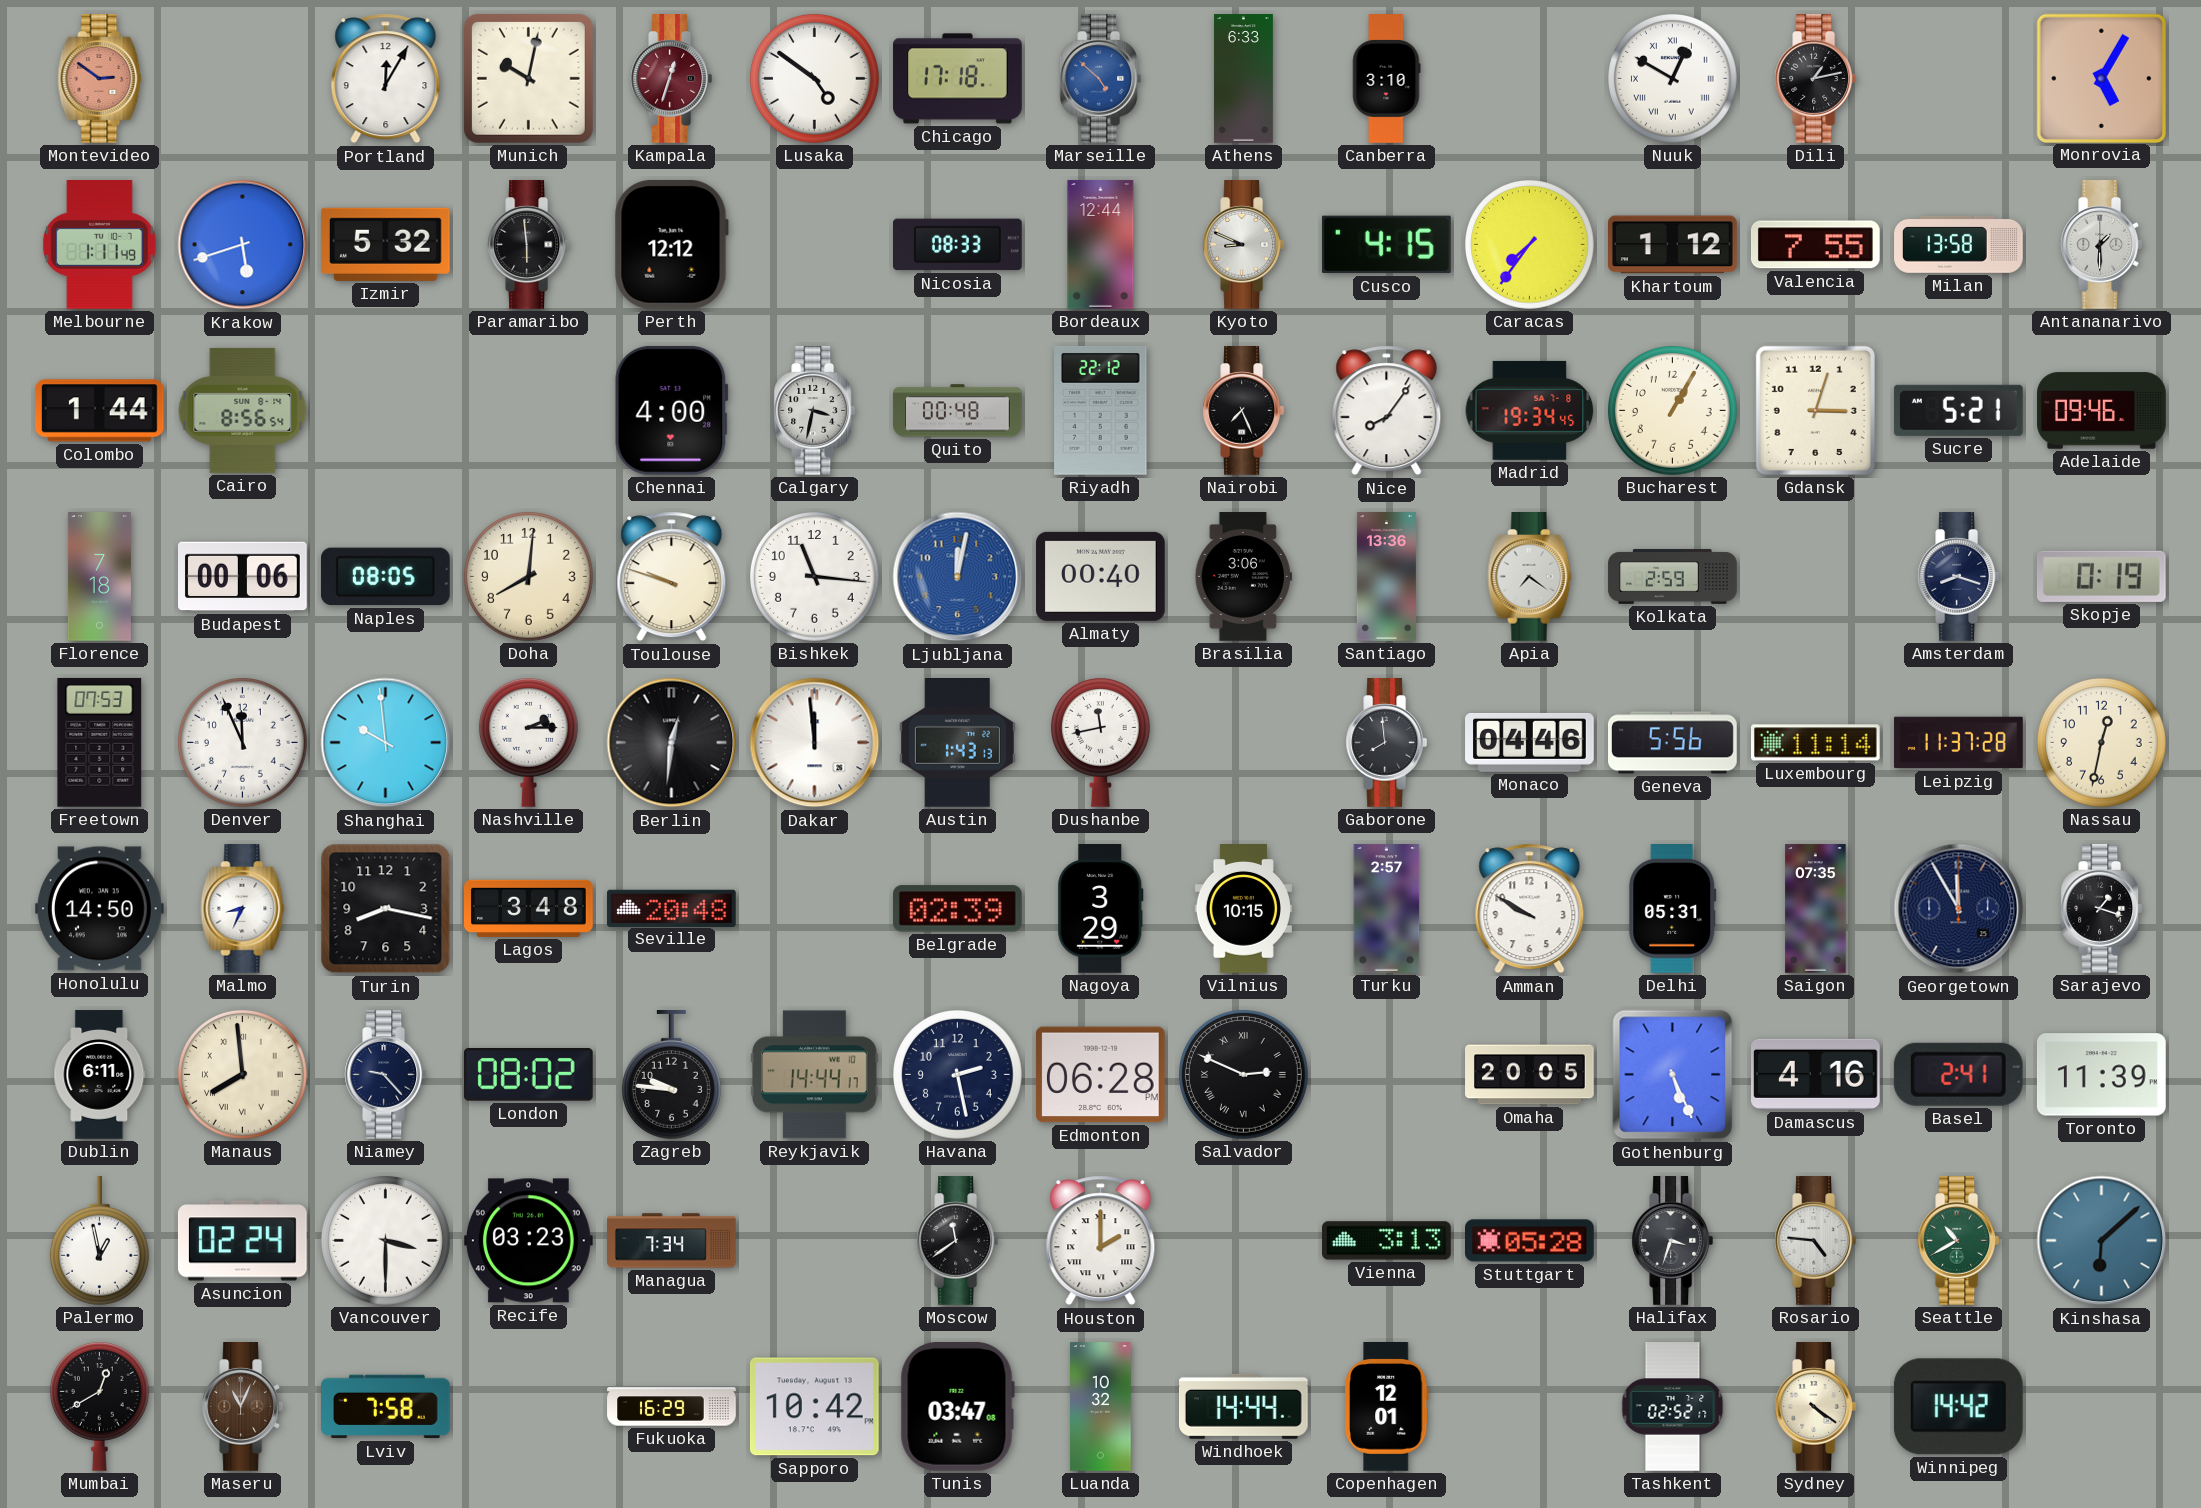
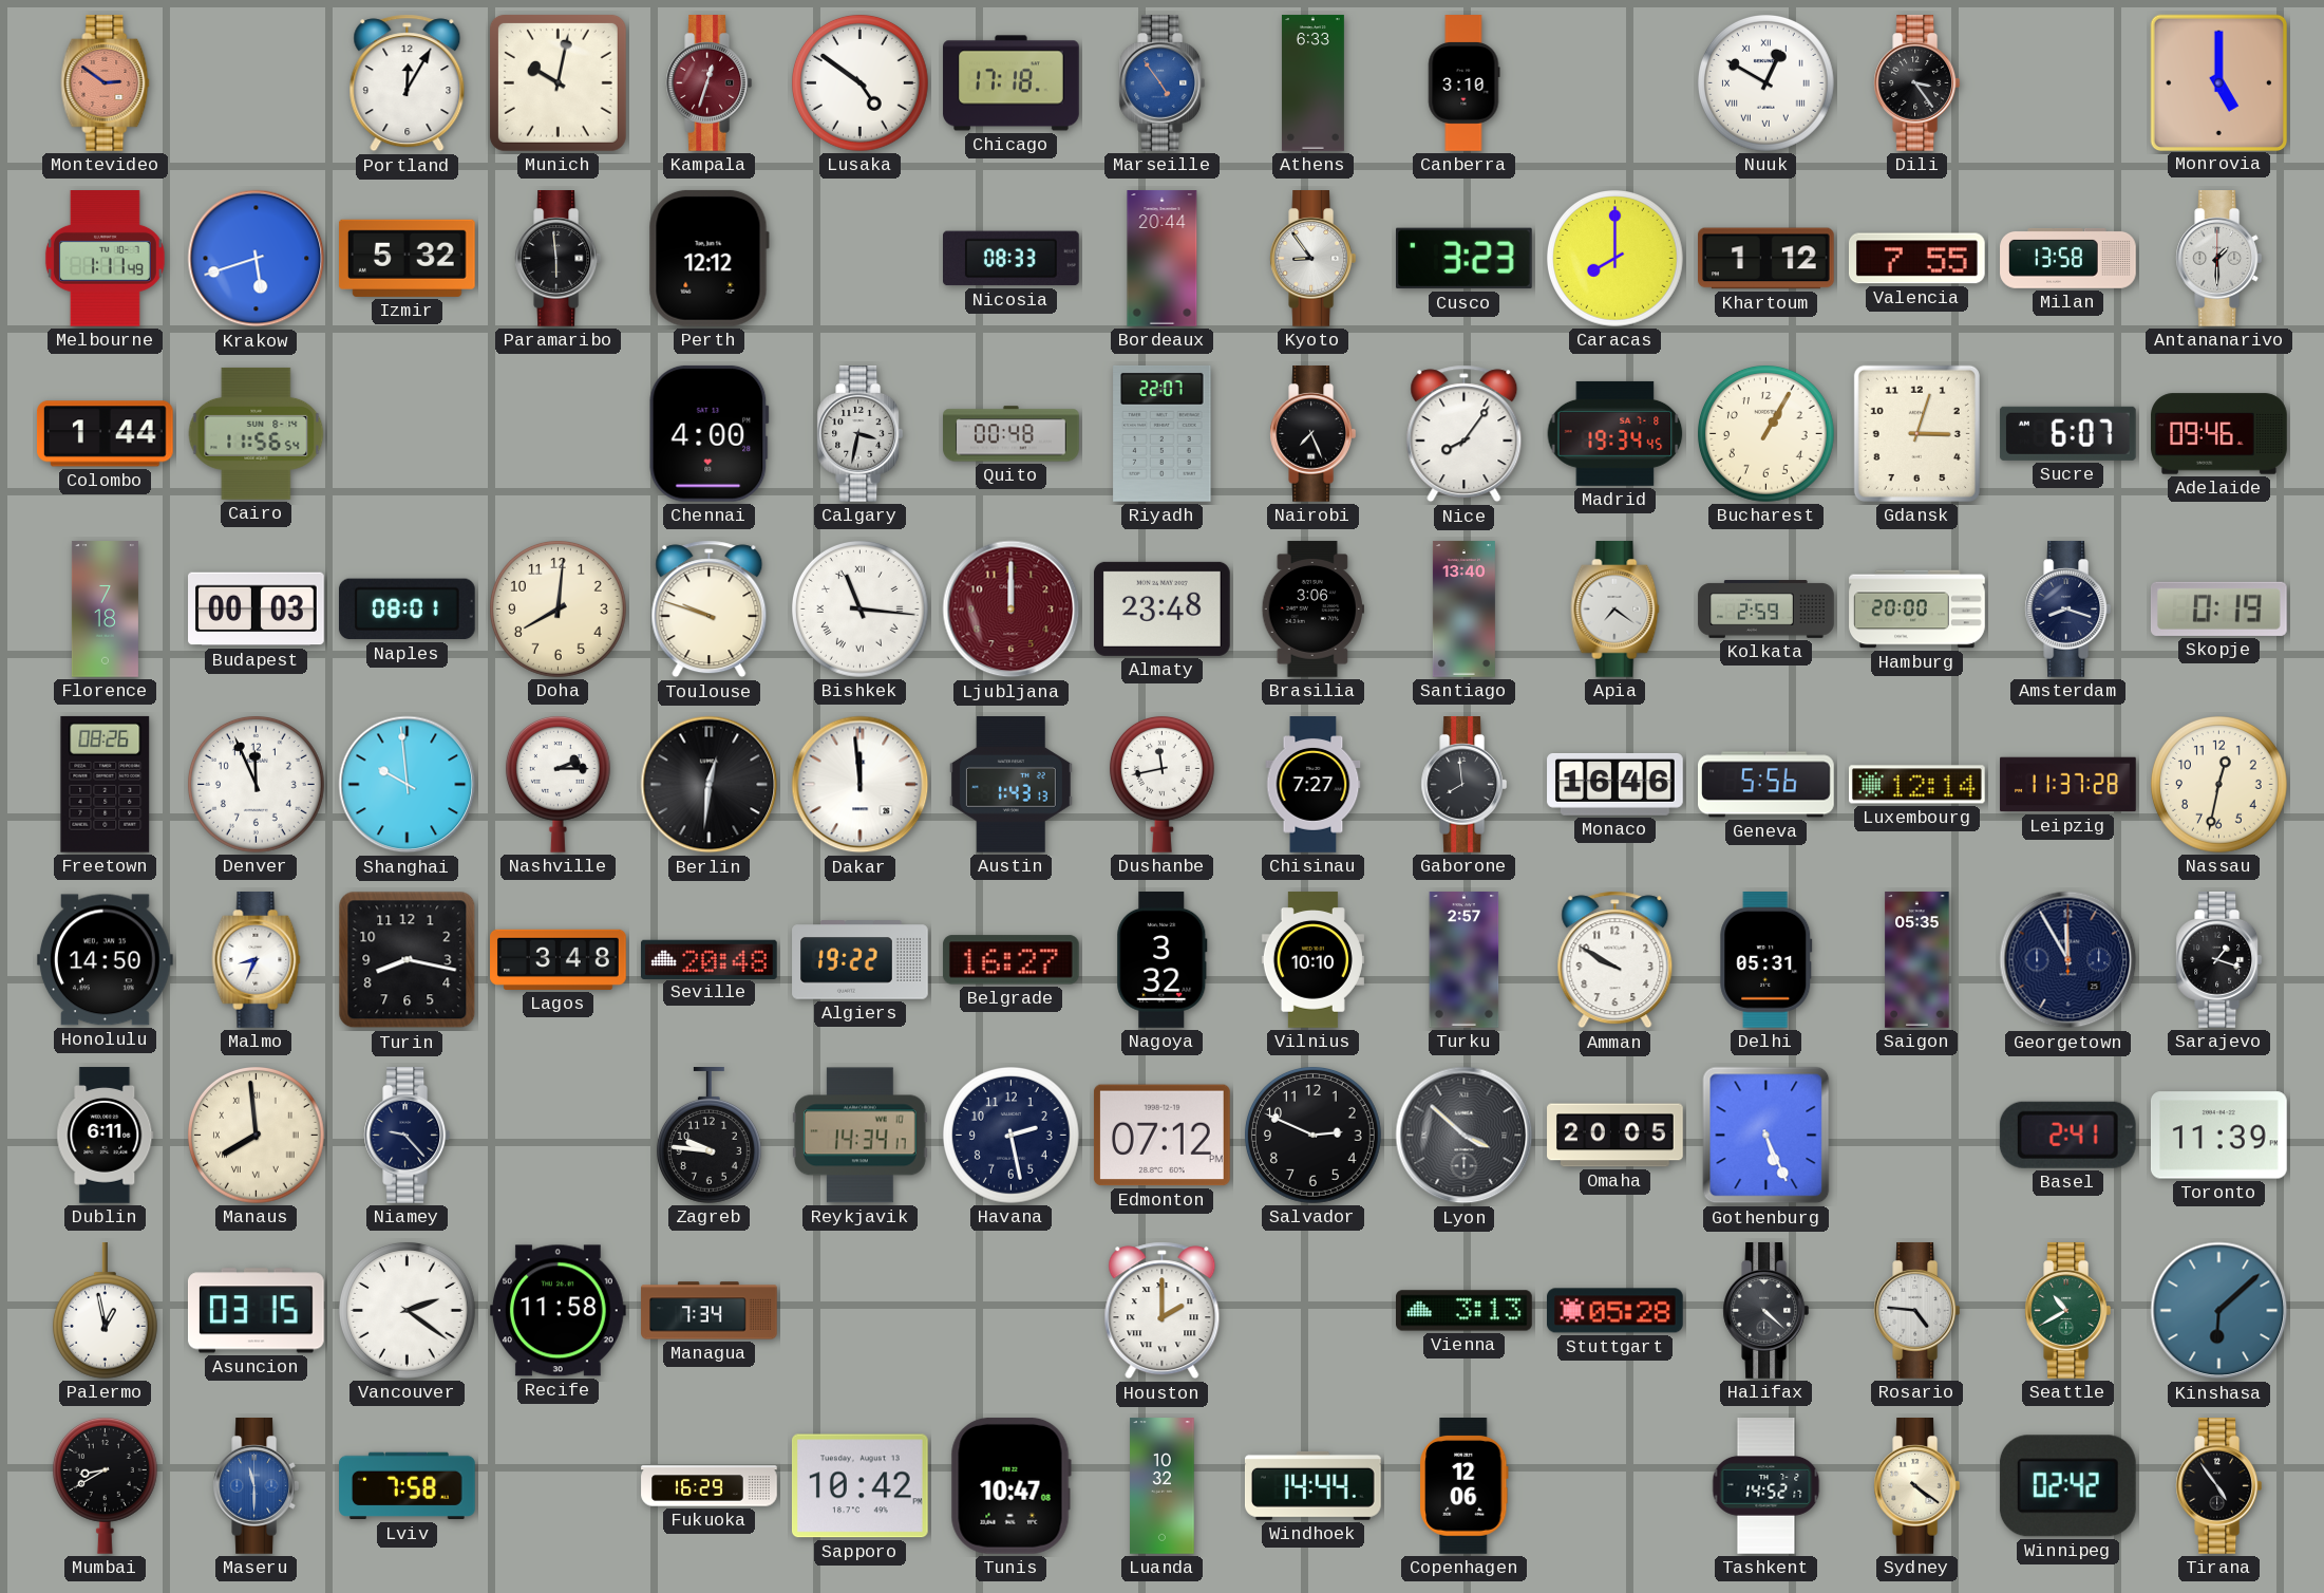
Marseille: 4:52 -> 4:54 (1163, 83)
Dili: 1:13 -> 3:24 (1917, 83)
Monrovia: 5:05 -> 5:00 (2218, 82)
Bordeaux: 12:44 -> 20:44 (1163, 259)
Kyoto: 8:49 -> 8:54 (1314, 259)
Cusco: 4:15 -> 3:23 (1463, 259)
Caracas: 7:36 -> 8:00 (1616, 259)
Cairo: 8:56 -> 11:56 (257, 433)
Riyadh: 22:12 -> 22:07 (1163, 433)
Sucre: 5:21 -> 6:07 (2067, 433)
Budapest: 00:06 -> 00:03 (257, 610)
Naples: 08:05 -> 08:01 (407, 610)
Bishkek numerals: Arabic -> Roman (861, 610)
Ljubljana: 12:02 -> 12:00 (1012, 610)
Ljubljana dial: blue -> burgundy (1012, 610)
Almaty: 00:40 -> 23:48 (1163, 608)
Santiago: 13:36 -> 13:40 (1463, 610)
Hamburg: none -> 20:00 (1917, 610)
Freetown: 07:53 -> 08:26 (106, 784)
Chisinau: none -> 7:27 (1314, 785)
Monaco: 04:46 -> 16:46 (1616, 785)
Luxembourg: 11:14 -> 12:14 (1917, 785)
Algiers: none -> 19:22 (861, 960)
Belgrade: 02:39 -> 16:27 (1010, 960)
Nagoya: 3:29 -> 3:32 (1163, 960)
Vilnius: 10:15 -> 10:10 (1312, 960)
Saigon: 07:35 -> 05:35 (1917, 960)
London: 08:02 -> none (528, 1075)
Reykjavik: 14:44 -> 14:34 (859, 1136)
Edmonton: 06:28 -> 07:12 (1161, 1136)
Salvador numerals: Roman -> Arabic (1314, 1136)
Lyon: none -> 3:52 (1465, 1136)
Damascus: 4:16 -> none (1816, 1074)
Asuncion: 02:24 -> 03:15 (256, 1311)
Vancouver: 3:30 -> 2:21 (408, 1311)
Recife: 03:23 -> 11:58 (559, 1311)
Moscow: 11:39 -> none (958, 1241)
Halifax: 3:33 -> 4:22 (1766, 1311)
Mumbai: 12:40 -> 8:40 (105, 1485)
Maseru: 11:04 -> 11:30 (257, 1486)
Maseru dial: brown -> blue (257, 1486)
Tunis: 03:47 -> 10:47 (1010, 1485)
Copenhagen: 12:01 -> 12:06 (1463, 1486)
Tashkent: 02:52 -> 14:52 (1766, 1486)
Winnipeg: 14:42 -> 02:42 (2067, 1486)
Tirana: none -> 4:54 (2219, 1486)
